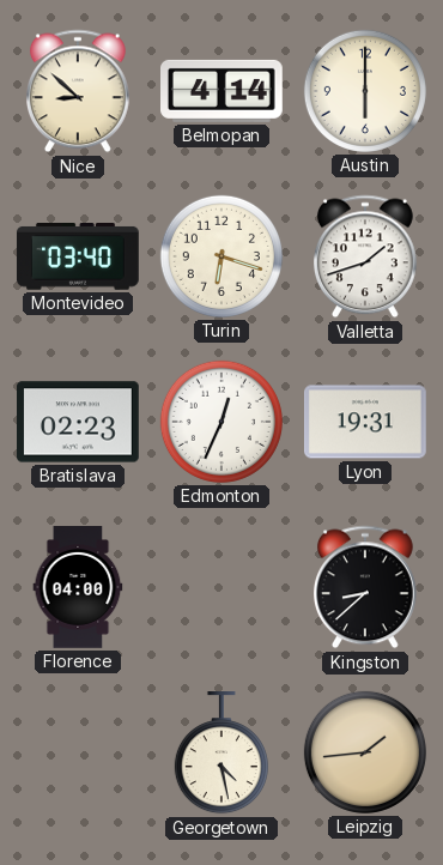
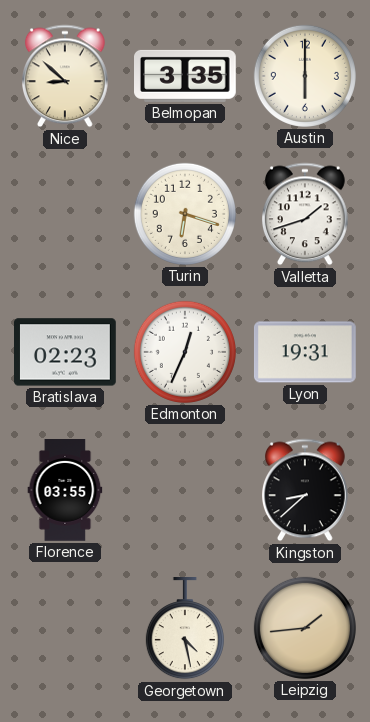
Belmopan: 4:14 -> 3:35 (186, 76)
Montevideo: 03:40 -> none (78, 258)
Florence: 04:00 -> 03:55 (65, 491)
